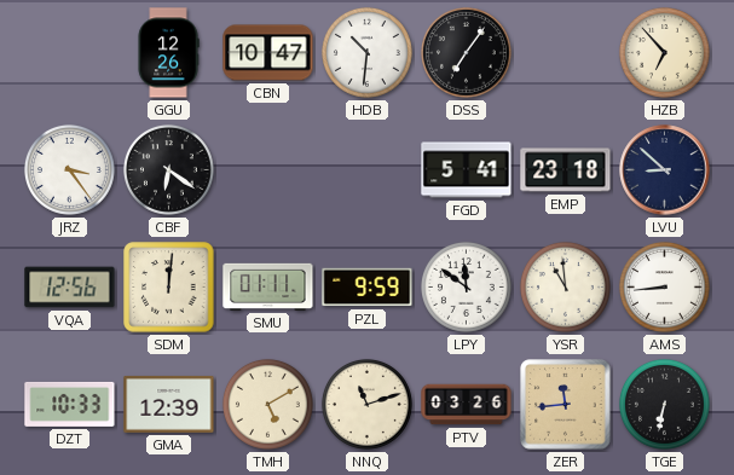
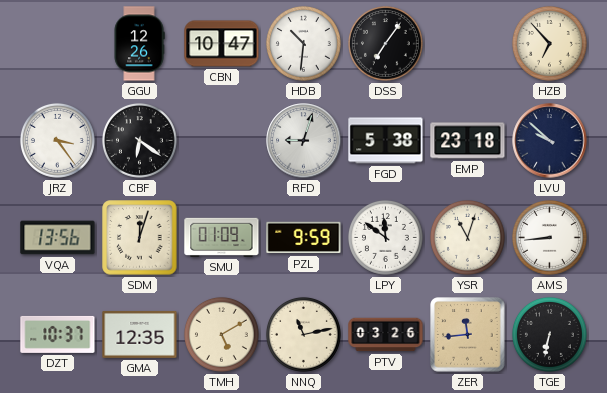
RFD: none -> 9:03 (304, 141)
FGD: 5:41 -> 5:38 (386, 141)
LVU: 8:52 -> 9:52 (550, 141)
VQA: 12:56 -> 13:56 (58, 238)
SDM: 12:01 -> 12:03 (140, 238)
SMU: 01:11 -> 01:09 (222, 237)
YSR: 10:59 -> 11:03 (467, 237)
DZT: 10:33 -> 10:37 (58, 334)
GMA: 12:39 -> 12:35 (140, 334)
NNQ: 11:12 -> 11:13 (303, 334)
